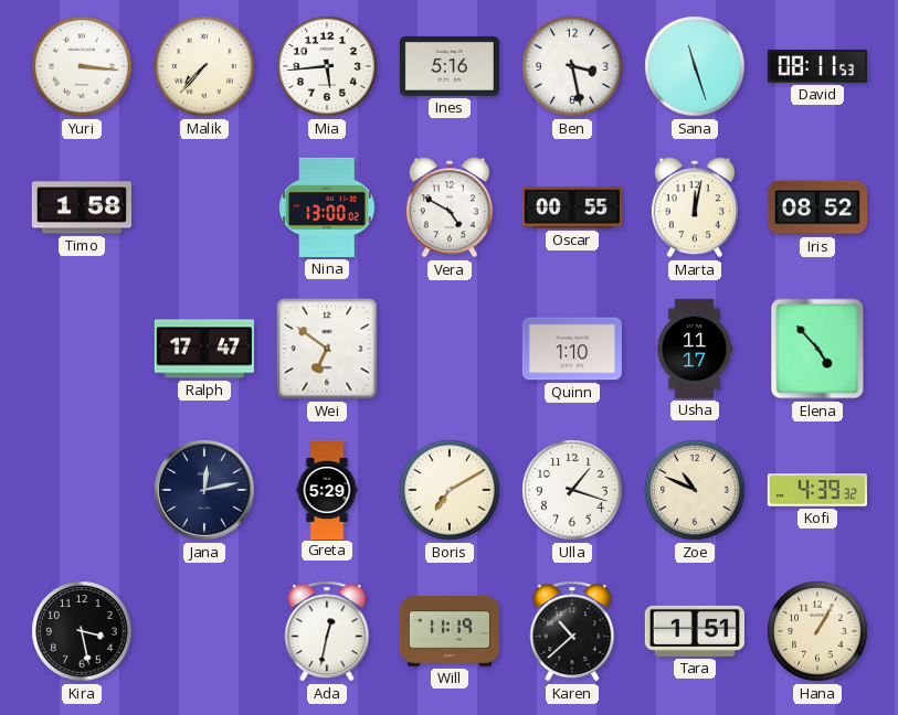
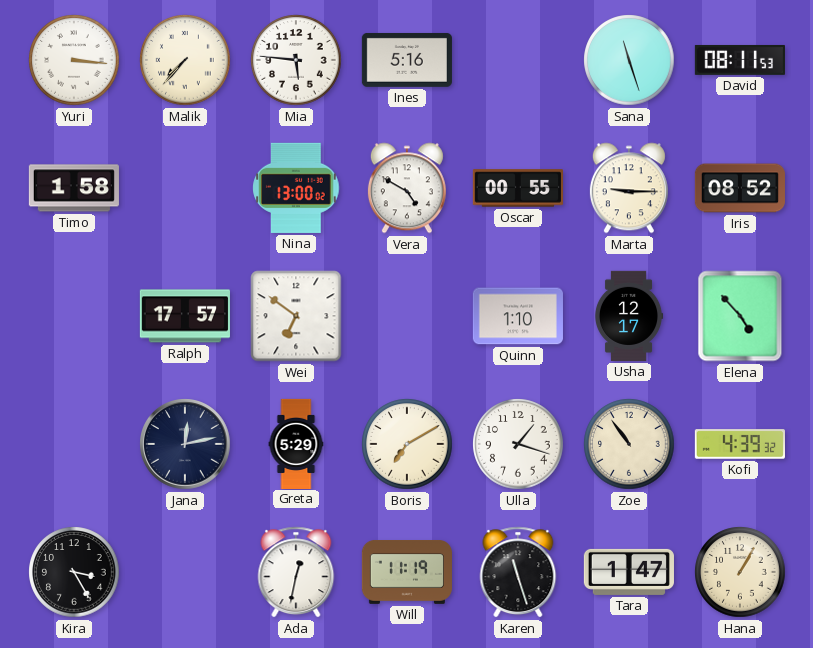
Mia: 5:44 -> 5:46 (296, 60)
Ben: 3:28 -> none (572, 66)
Marta: 12:02 -> 9:15 (629, 188)
Ralph: 17:47 -> 17:57 (185, 316)
Usha: 11:17 -> 12:17 (629, 316)
Zoe: 10:49 -> 10:54 (629, 444)
Kira: 3:28 -> 3:25 (74, 572)
Karen: 10:38 -> 11:27 (518, 572)
Tara: 1:51 -> 1:47 (629, 572)
